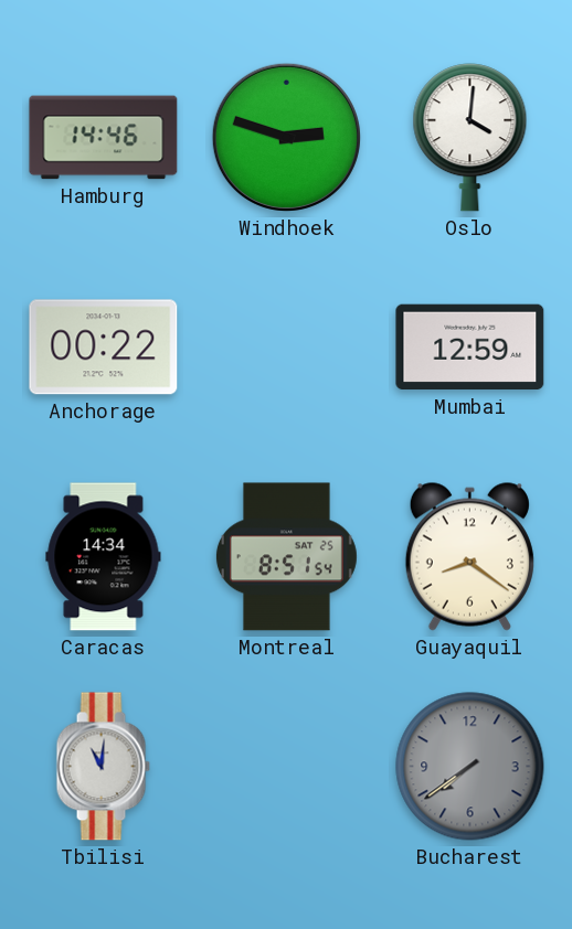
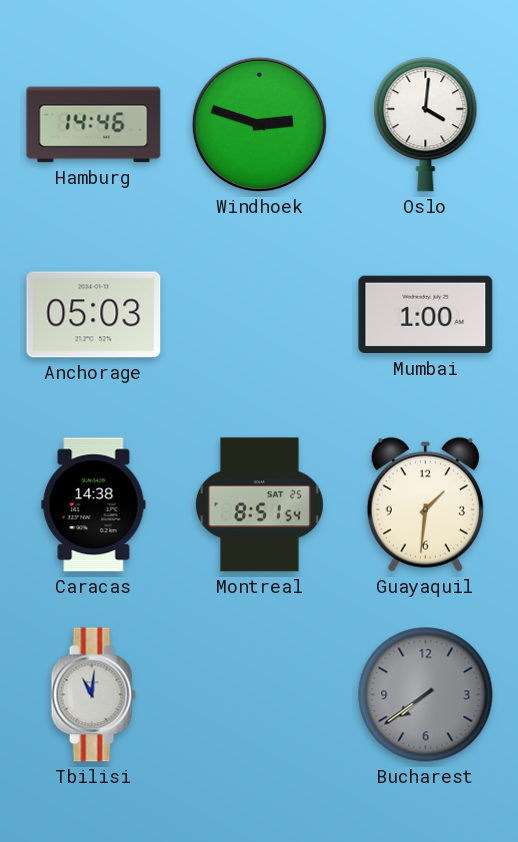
Anchorage: 00:22 -> 05:03 (94, 315)
Mumbai: 12:59 -> 1:00 (426, 315)
Caracas: 14:34 -> 14:38 (94, 505)
Guayaquil: 8:21 -> 1:31 (425, 504)
